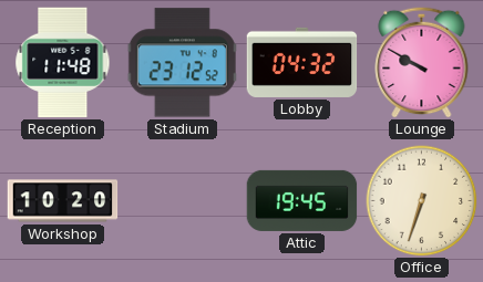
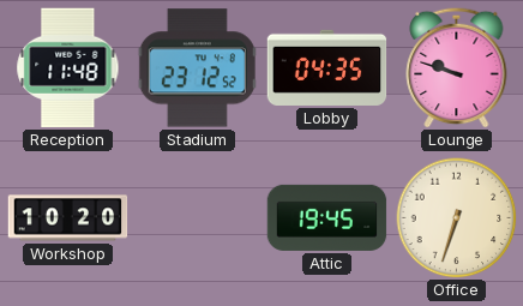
Lobby: 04:32 -> 04:35 (327, 67)
Lounge: 9:50 -> 9:48 (457, 67)
